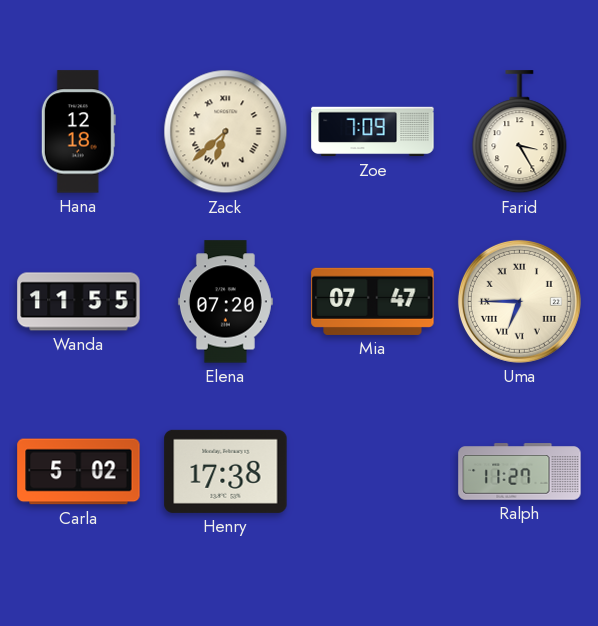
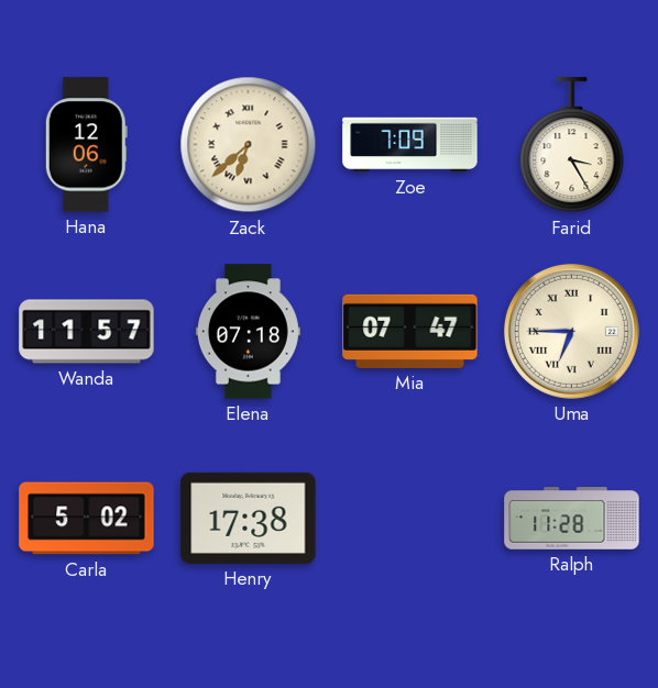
Hana: 12:18 -> 12:06 (86, 145)
Wanda: 11:55 -> 11:57 (87, 332)
Elena: 07:20 -> 07:18 (248, 332)
Ralph: 11:27 -> 11:28 (572, 519)
